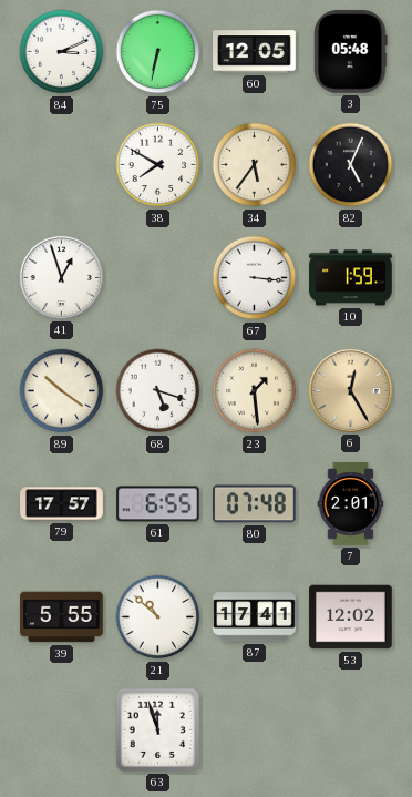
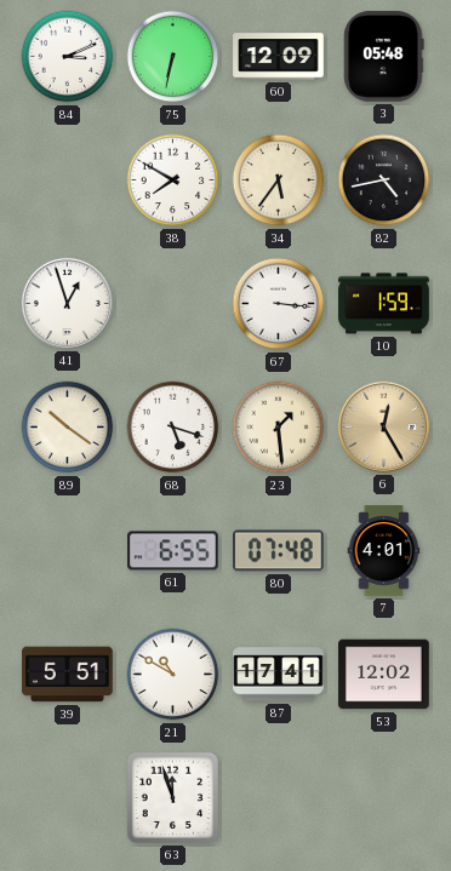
60: 12:05 -> 12:09 (279, 57)
82: 5:04 -> 4:43 (384, 180)
79: 17:57 -> none (62, 504)
7: 2:01 -> 4:01 (384, 551)
39: 5:55 -> 5:51 (68, 675)
21: 10:52 -> 10:50 (173, 675)
